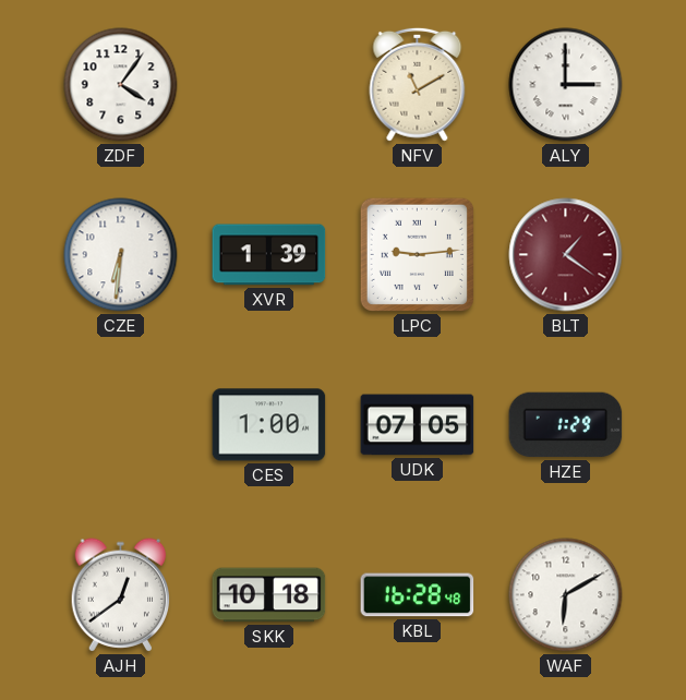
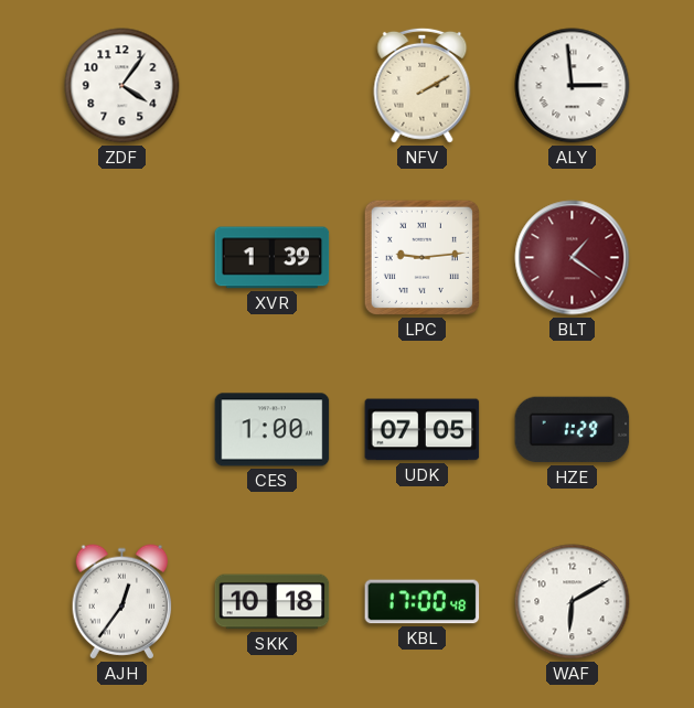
NFV: 11:10 -> 2:10 (423, 85)
ALY: 3:00 -> 2:59 (573, 86)
CZE: 6:31 -> none (121, 255)
AJH: 12:39 -> 12:36 (122, 602)
KBL: 16:28 -> 17:00 (423, 602)
